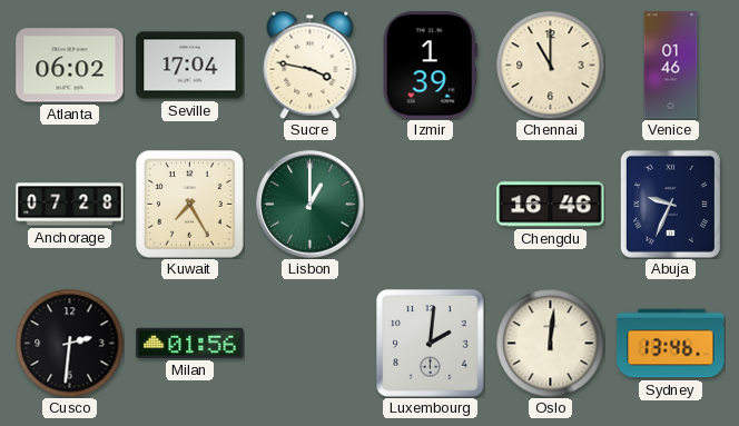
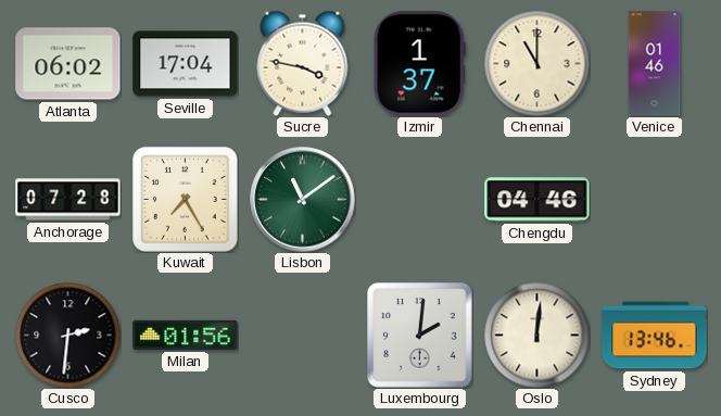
Izmir: 1:39 -> 1:37 (419, 64)
Lisbon: 1:00 -> 11:09 (303, 200)
Chengdu: 16:46 -> 04:46 (537, 200)
Abuja: 9:34 -> none (670, 204)
